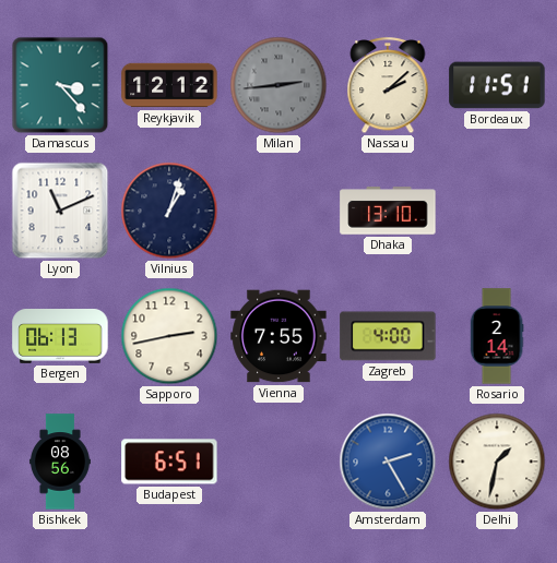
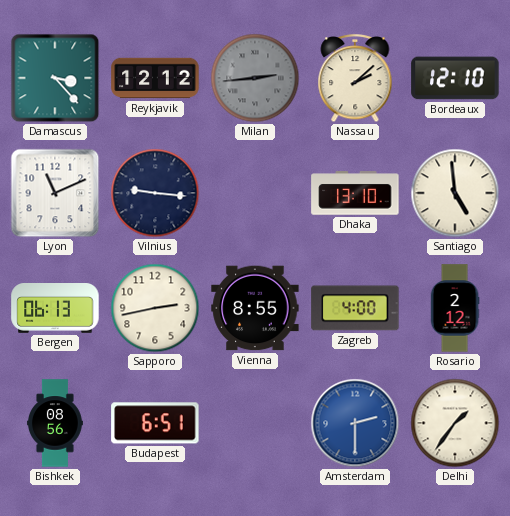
Bordeaux: 11:51 -> 12:10 (455, 78)
Vilnius: 1:03 -> 9:16 (155, 193)
Santiago: none -> 4:59 (455, 193)
Vienna: 7:55 -> 8:55 (255, 308)
Rosario: 2:14 -> 2:12 (455, 308)
Amsterdam: 2:25 -> 2:30 (355, 423)
Delhi: 1:32 -> 1:36 (455, 423)
